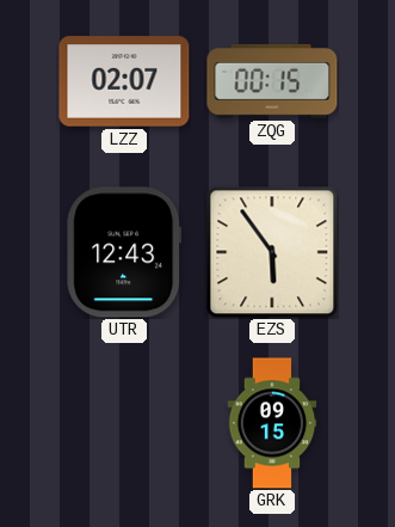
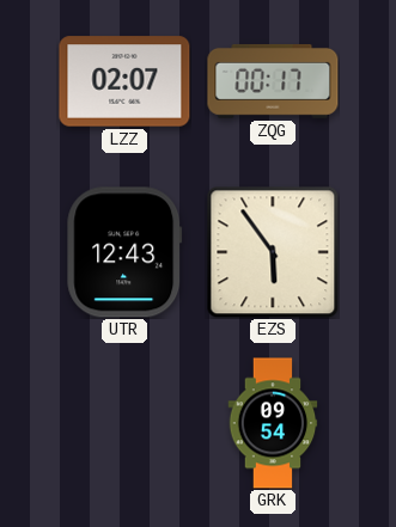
ZQG: 00:15 -> 00:17 (273, 81)
GRK: 09:15 -> 09:54 (273, 423)
